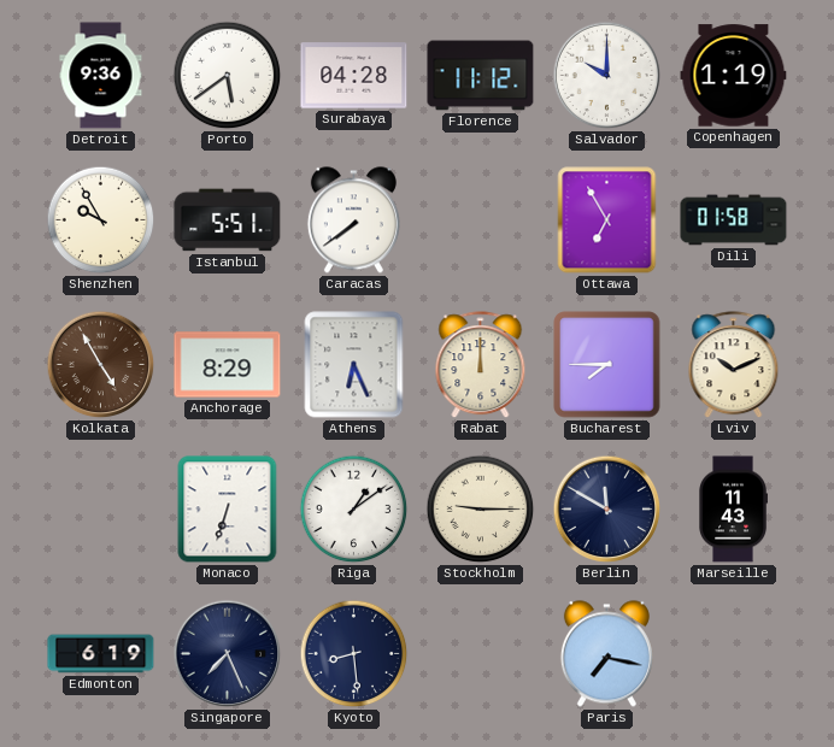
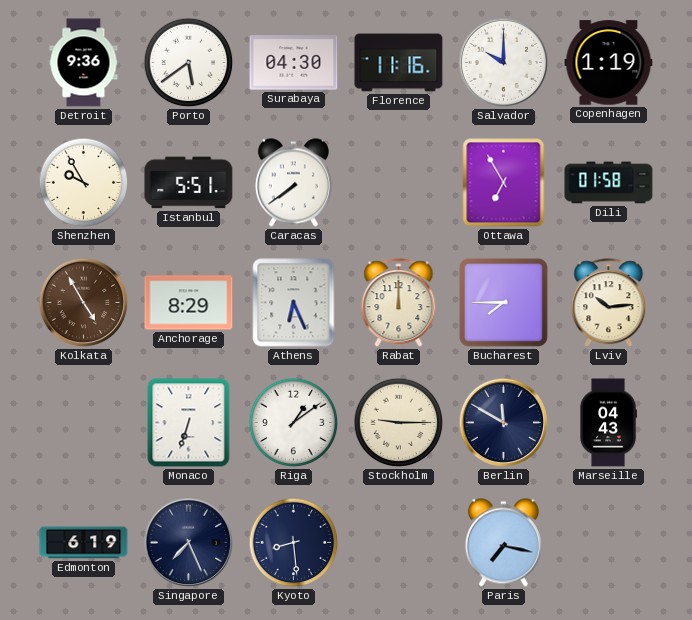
Surabaya: 04:28 -> 04:30 (294, 63)
Florence: 11:12 -> 11:16 (399, 63)
Lviv: 10:11 -> 10:14 (609, 303)
Marseille: 11:43 -> 04:43 (608, 423)
